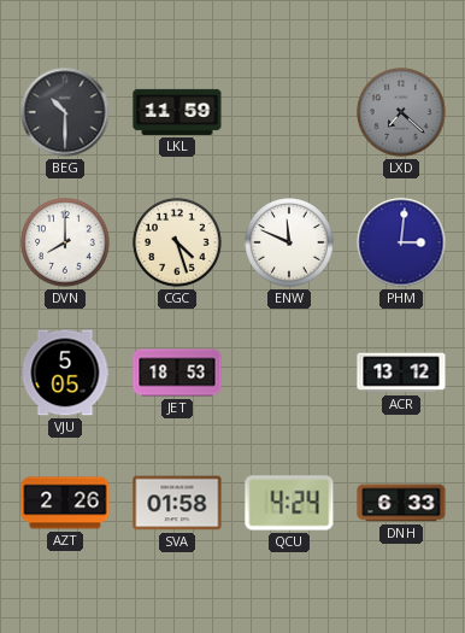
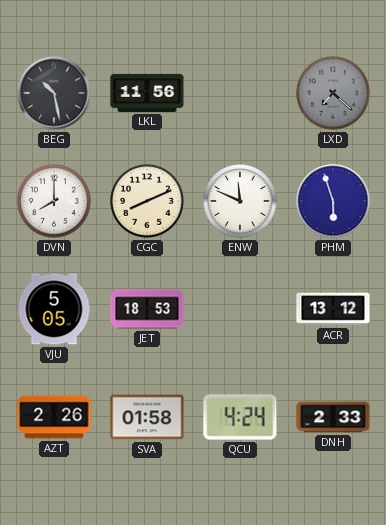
BEG: 10:30 -> 10:28 (54, 93)
LKL: 11:59 -> 11:56 (147, 93)
CGC: 4:27 -> 8:11 (147, 201)
PHM: 3:01 -> 5:57 (333, 201)
DNH: 6:33 -> 2:33 (333, 417)
